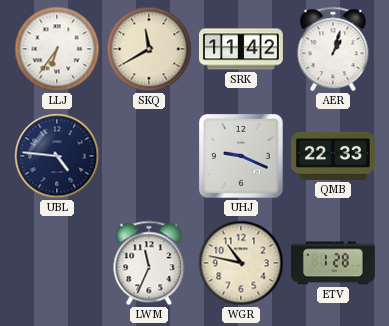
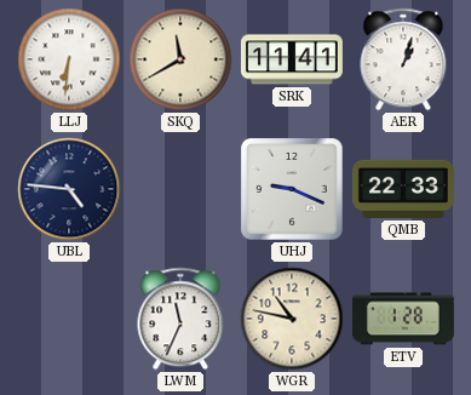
LLJ: 6:36 -> 6:31 (69, 59)
SRK: 11:42 -> 11:41 (292, 59)
